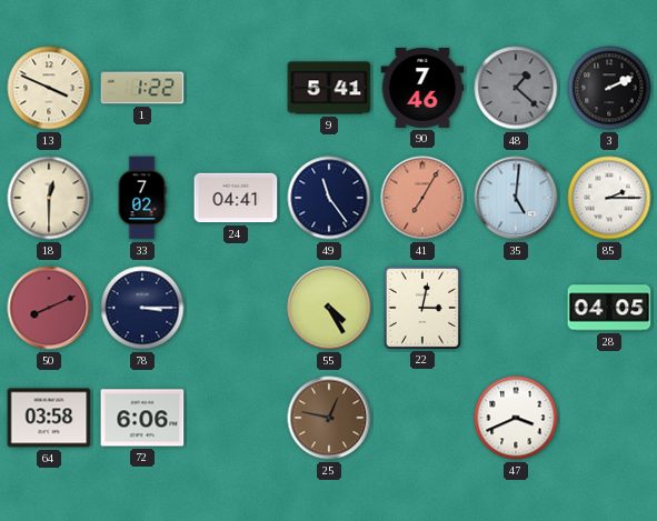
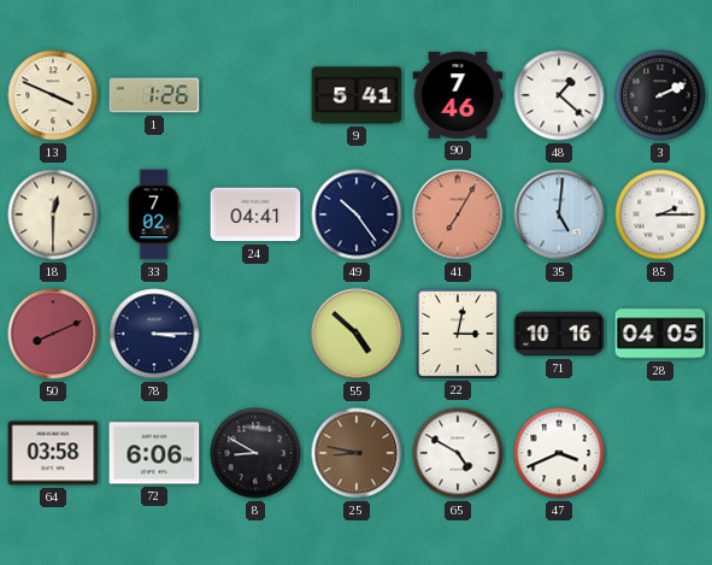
1: 1:22 -> 1:26 (154, 95)
48 dial: grey -> white (559, 95)
49: 11:24 -> 10:24 (357, 214)
55: 4:25 -> 4:52 (357, 334)
71: none -> 10:16 (559, 334)
8: none -> 8:50 (255, 453)
25: 12:47 -> 8:47 (357, 453)
65: none -> 4:50 (458, 453)
